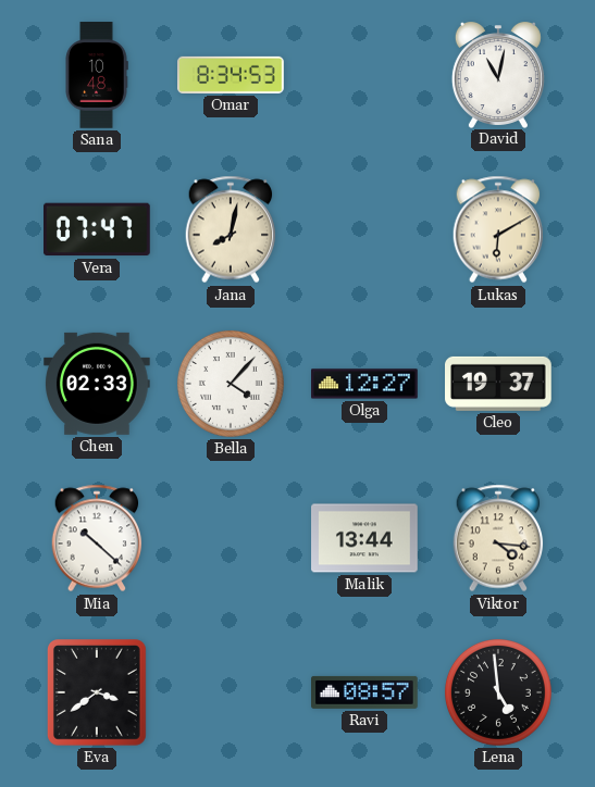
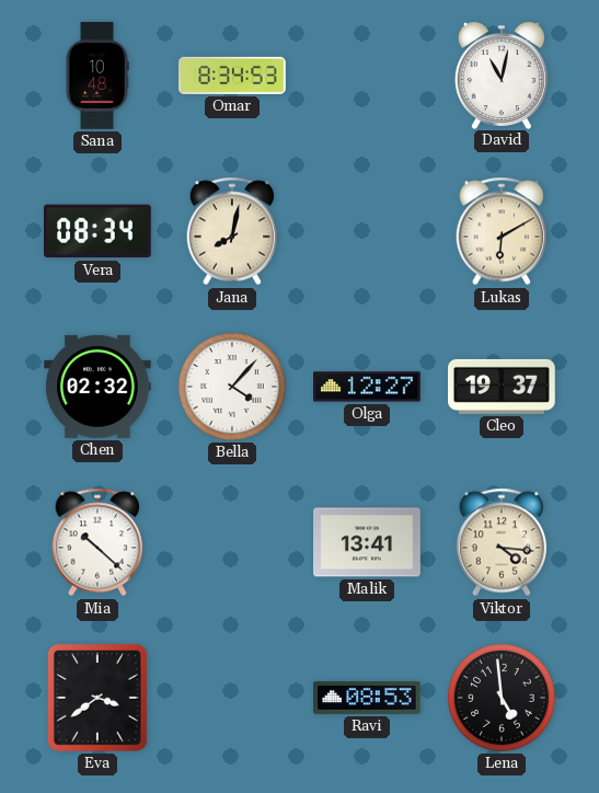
Vera: 07:47 -> 08:34 (99, 231)
Chen: 02:33 -> 02:32 (99, 387)
Malik: 13:44 -> 13:41 (367, 542)
Ravi: 08:57 -> 08:53 (368, 698)
